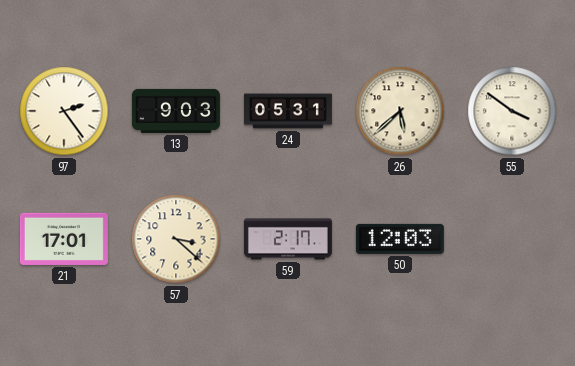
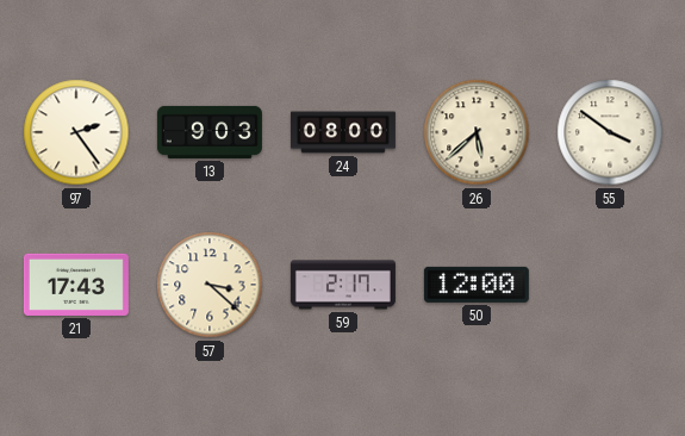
24: 05:31 -> 08:00 (343, 132)
21: 17:01 -> 17:43 (76, 285)
50: 12:03 -> 12:00 (477, 285)
